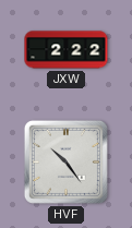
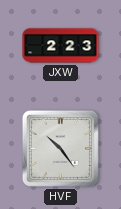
JXW: 2:22 -> 2:23 (61, 46)
